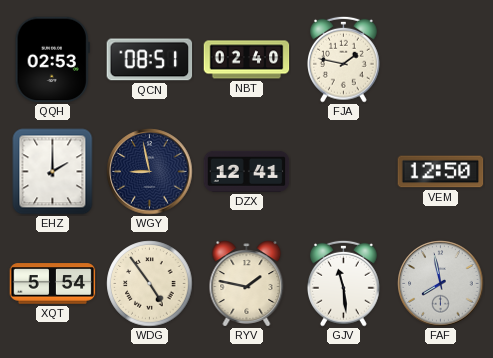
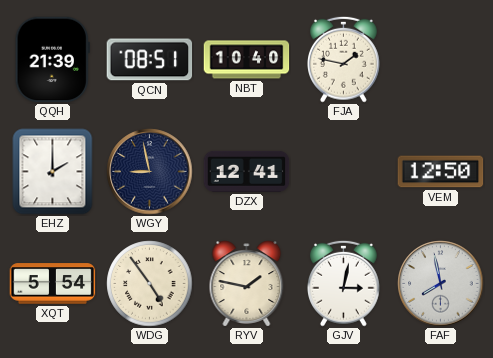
QQH: 02:53 -> 21:39 (52, 60)
NBT: 02:40 -> 10:40 (247, 60)
GJV: 11:29 -> 3:02 (344, 283)
